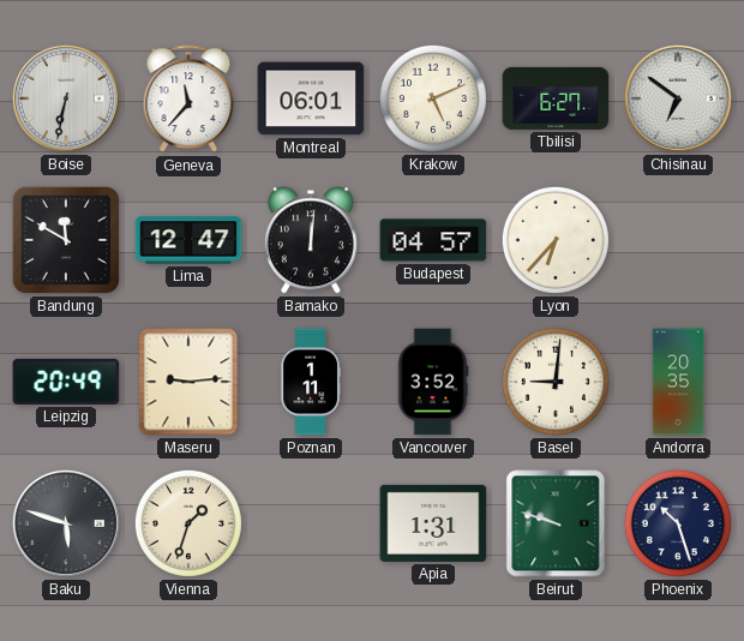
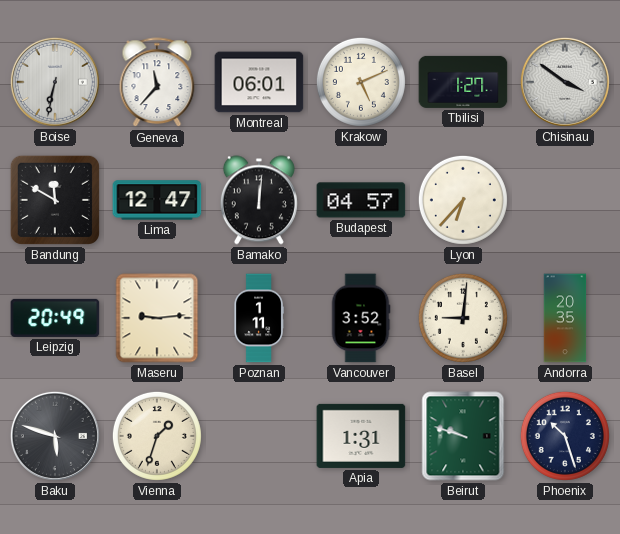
Tbilisi: 6:27 -> 1:27 (463, 82)
Chisinau: 6:51 -> 3:51 (565, 82)
